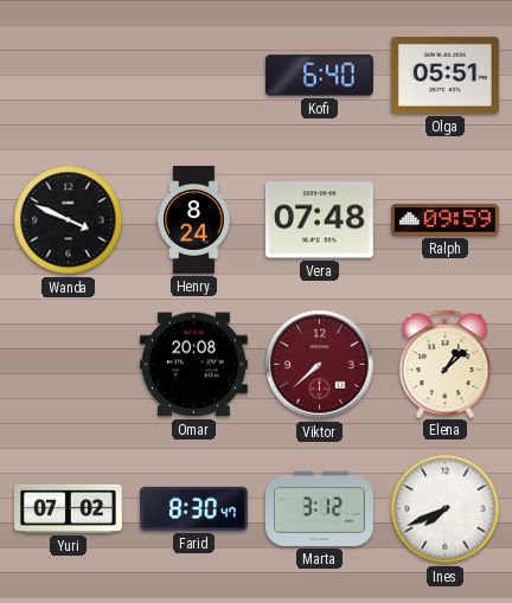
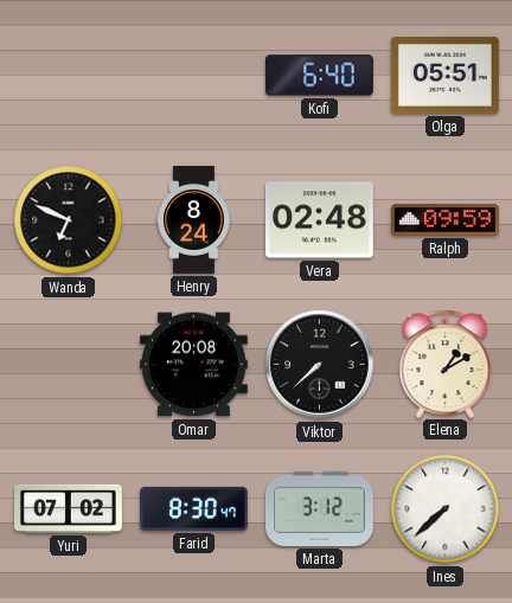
Wanda: 3:49 -> 6:49 (69, 220)
Vera: 07:48 -> 02:48 (319, 220)
Viktor dial: burgundy -> black (320, 365)
Elena: 1:08 -> 1:10 (446, 364)
Ines: 7:41 -> 7:38 (446, 509)
